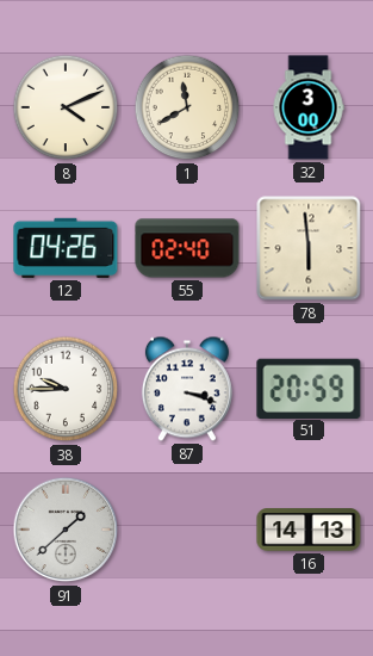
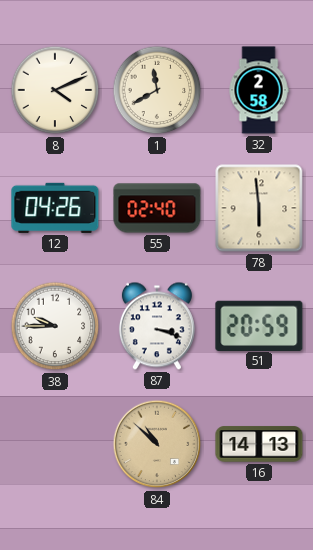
32: 3:00 -> 2:58 (259, 90)
91: 1:38 -> none (66, 530)
84: none -> 10:52 (157, 444)
